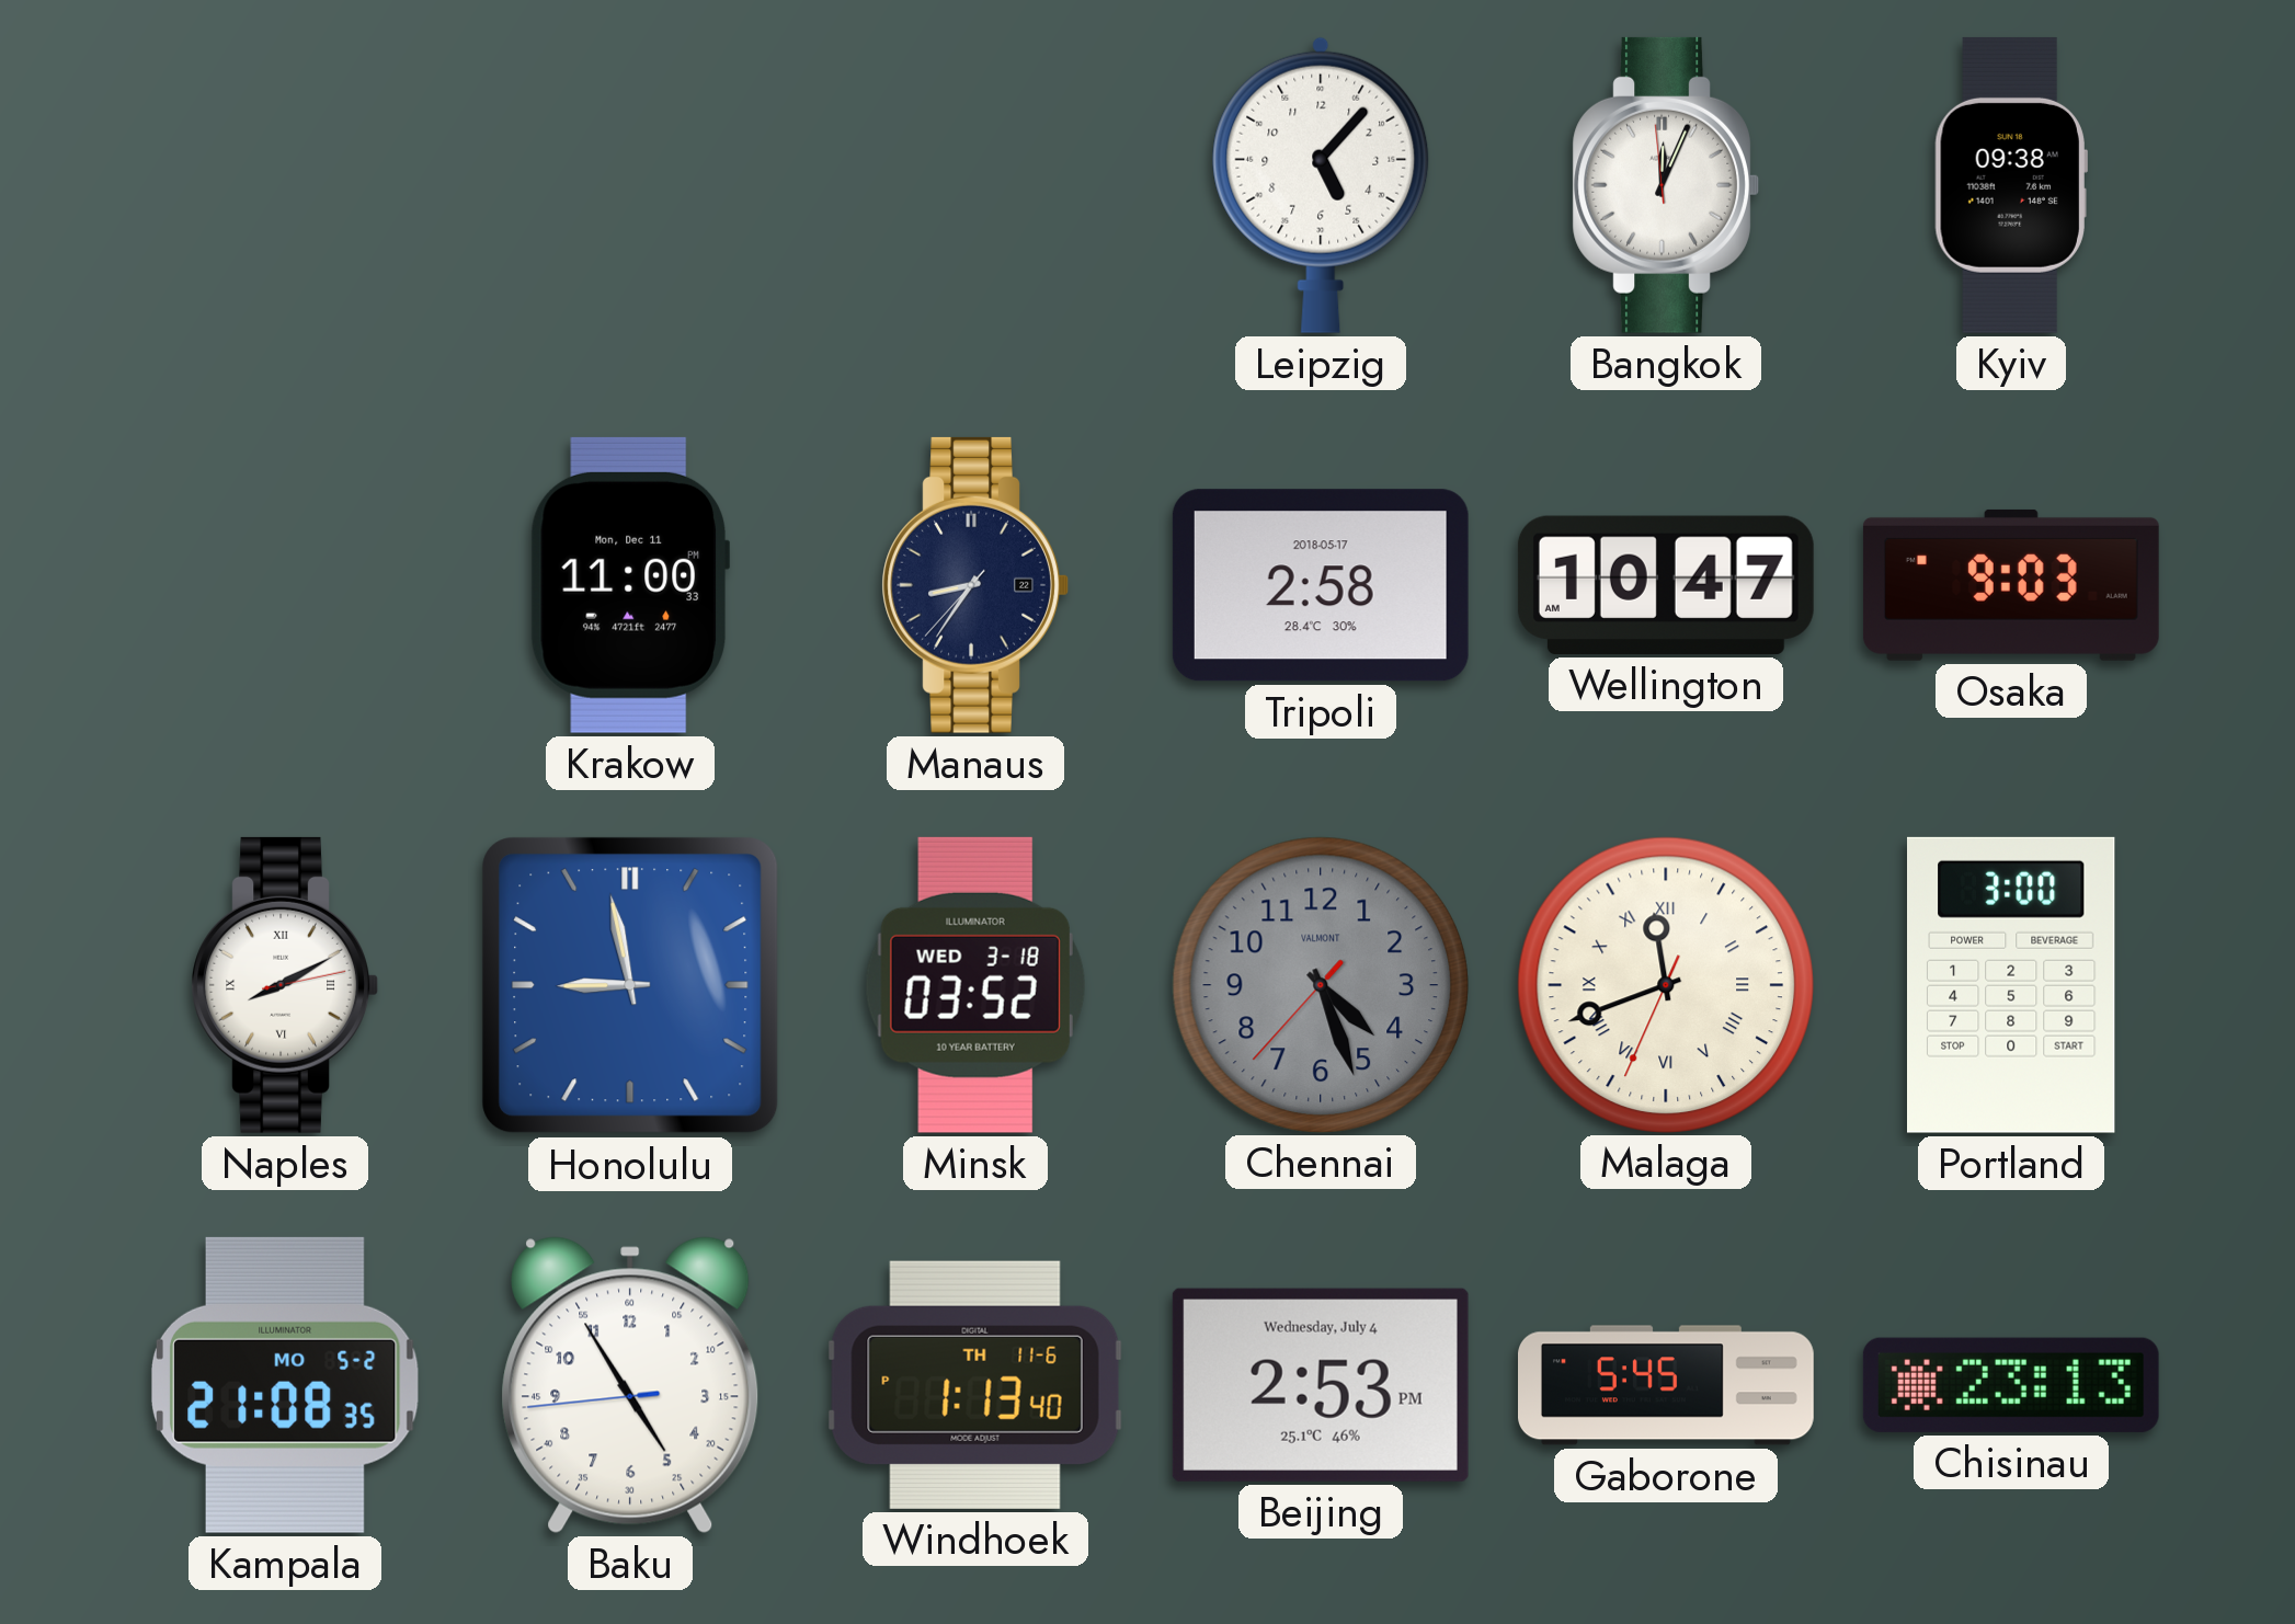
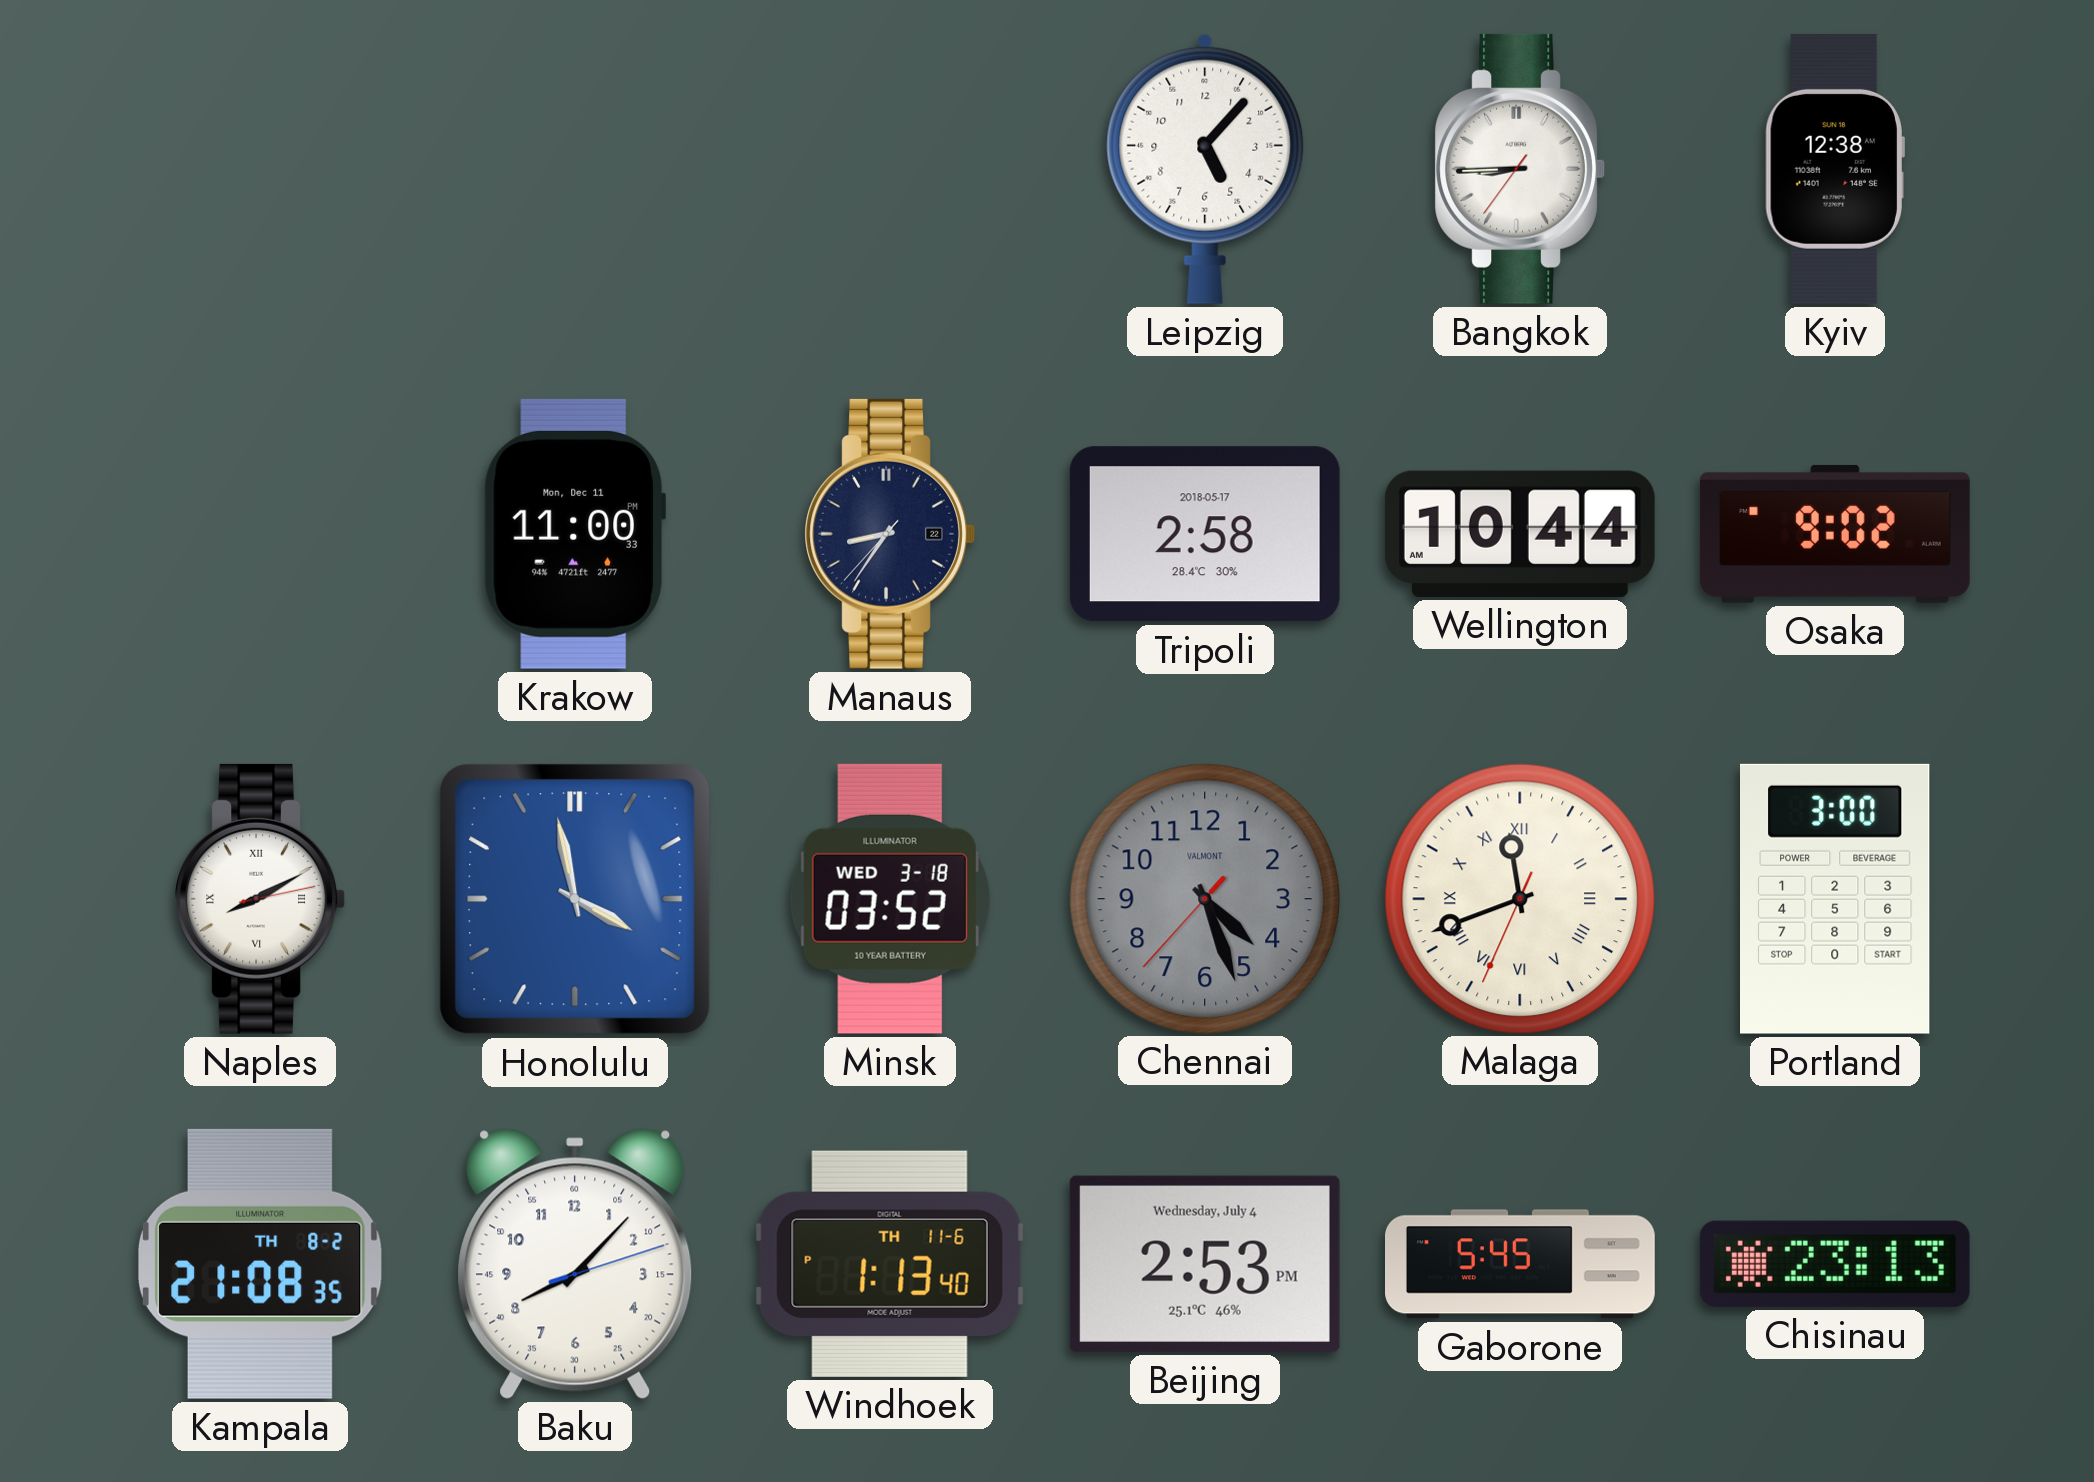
Bangkok: 12:03 -> 8:44 (1520, 169)
Kyiv: 09:38 -> 12:38 (1835, 169)
Wellington: 10:47 -> 10:44 (1520, 534)
Osaka: 9:03 -> 9:02 (1835, 534)
Honolulu: 8:58 -> 3:58 (575, 899)
Kampala date: MO 5-2 -> TH 8-2 (260, 1264)
Baku: 4:54 -> 8:07 (575, 1264)
